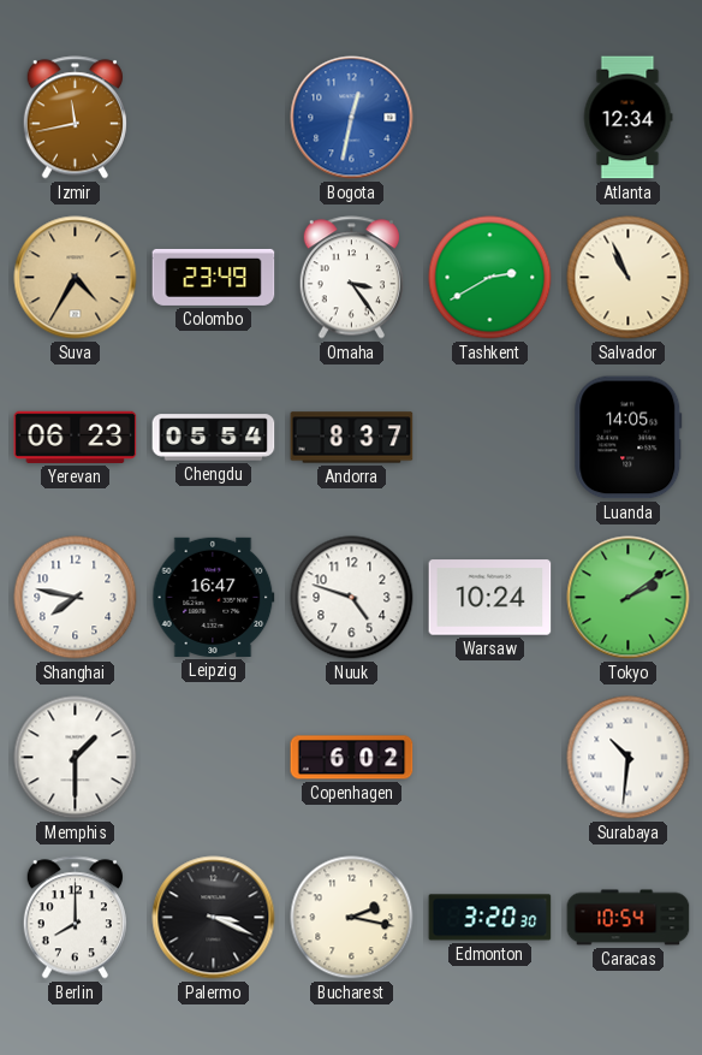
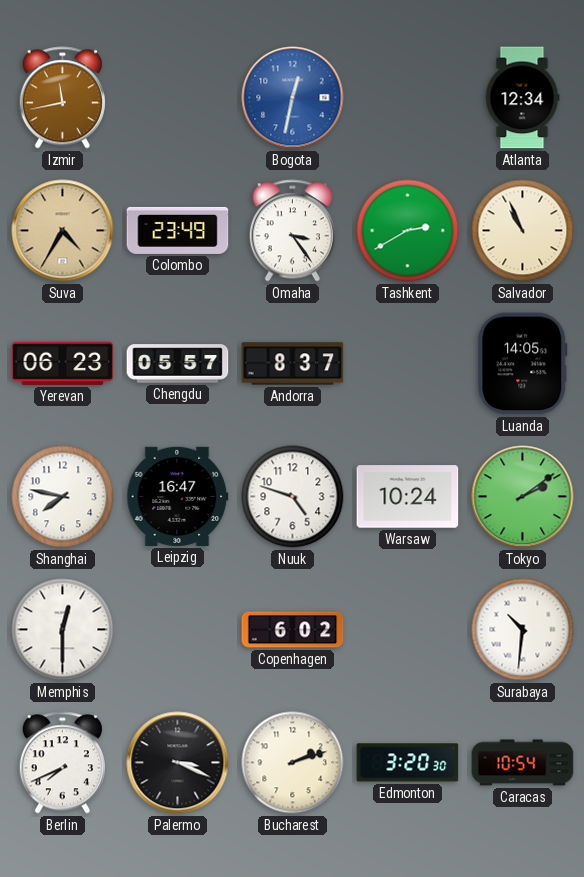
Chengdu: 05:54 -> 05:57 (178, 364)
Memphis: 1:30 -> 12:30 (63, 630)
Berlin: 8:00 -> 7:41 (62, 763)
Bucharest: 2:17 -> 2:12 (293, 763)
